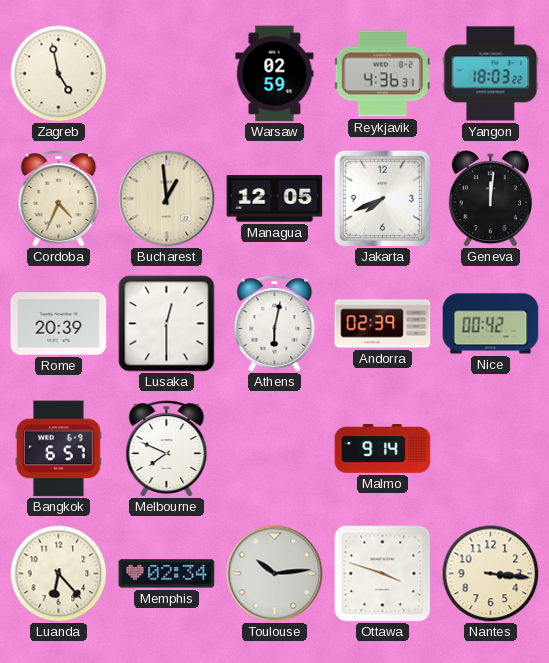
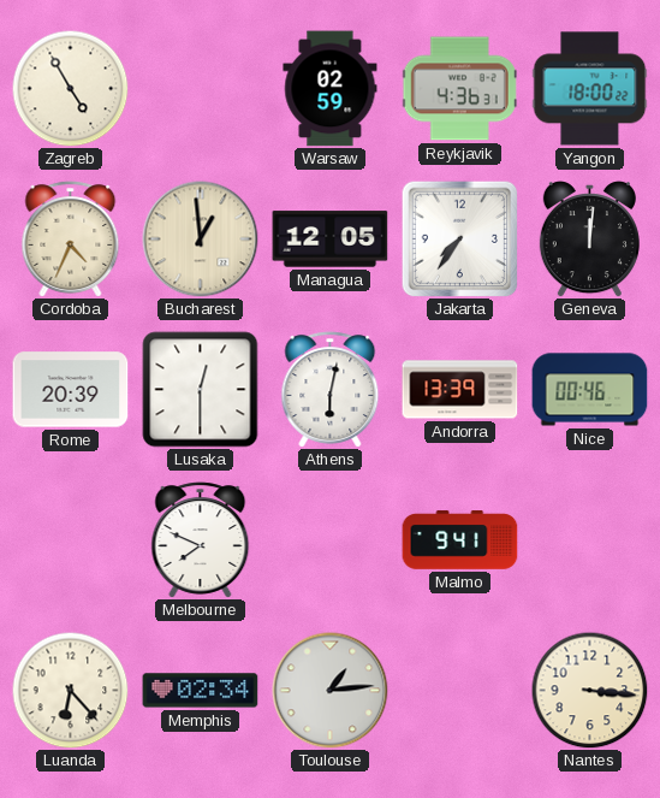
Zagreb: 4:58 -> 4:55 (70, 88)
Yangon: 18:03 -> 18:00 (590, 89)
Jakarta: 7:41 -> 7:36 (459, 238)
Andorra: 02:39 -> 13:39 (460, 390)
Nice: 00:42 -> 00:46 (590, 390)
Bangkok: 6:57 -> none (58, 449)
Malmo: 9:14 -> 9:41 (460, 540)
Toulouse: 10:14 -> 1:14 (331, 691)
Ottawa: 3:48 -> none (383, 574)
